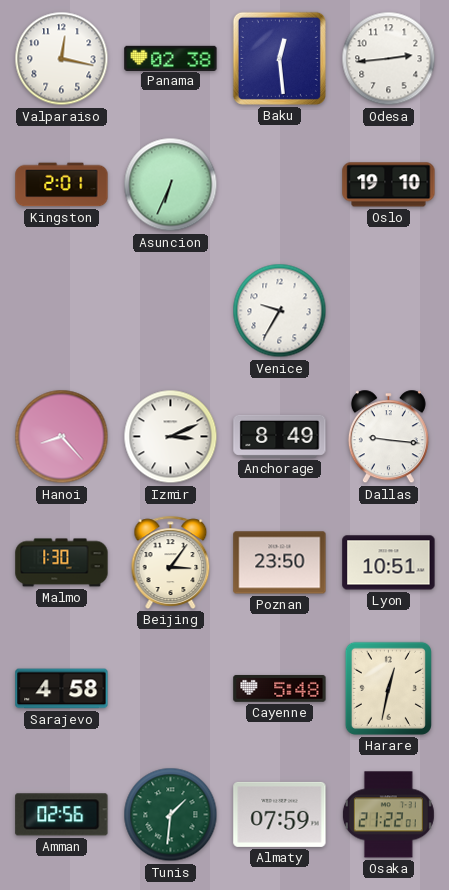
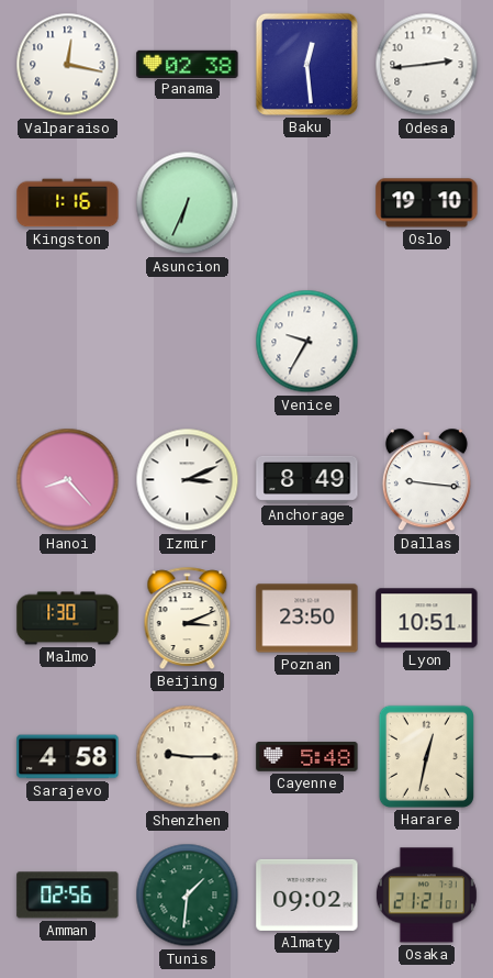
Kingston: 2:01 -> 1:16 (68, 203)
Beijing: 3:06 -> 3:11 (188, 618)
Shenzhen: none -> 9:15 (188, 757)
Almaty: 07:59 -> 09:02 (307, 894)
Osaka: 21:22 -> 21:21 (426, 896)
